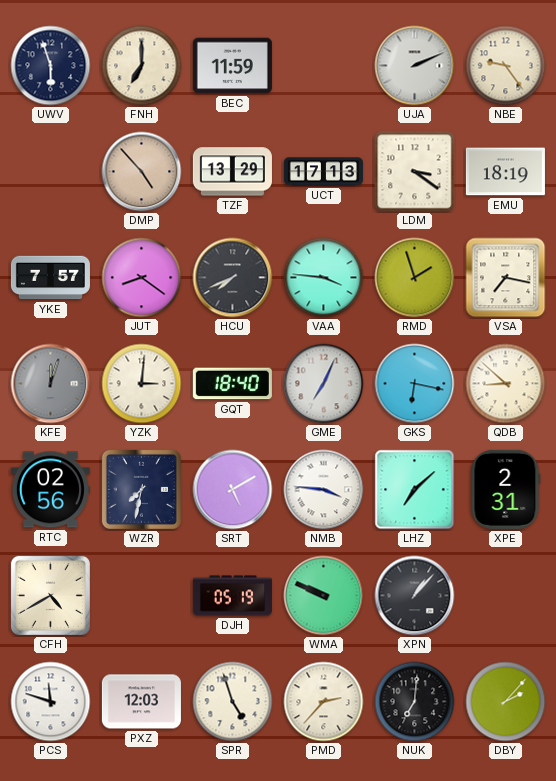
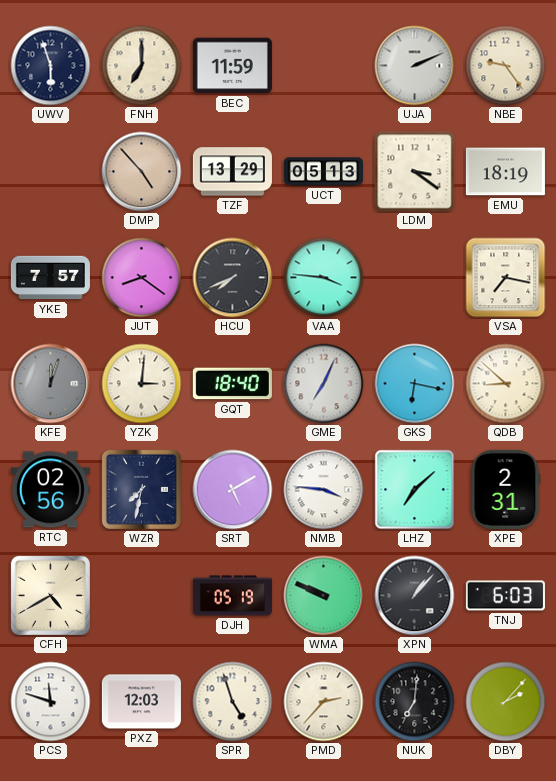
UCT: 17:13 -> 05:13 (323, 172)
RMD: 1:57 -> none (415, 278)
TNJ: none -> 6:03 (505, 596)
